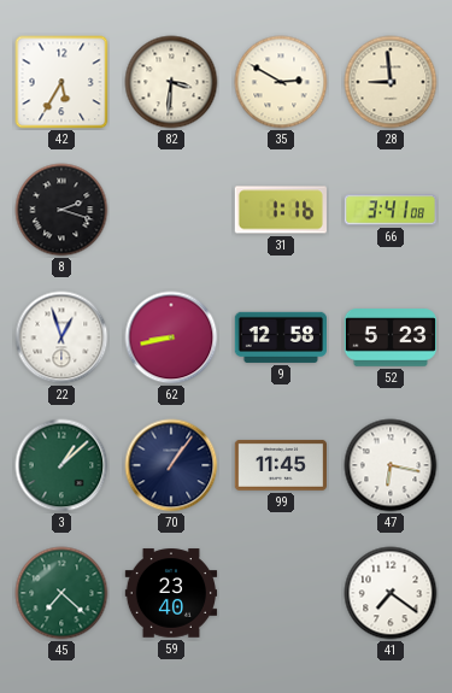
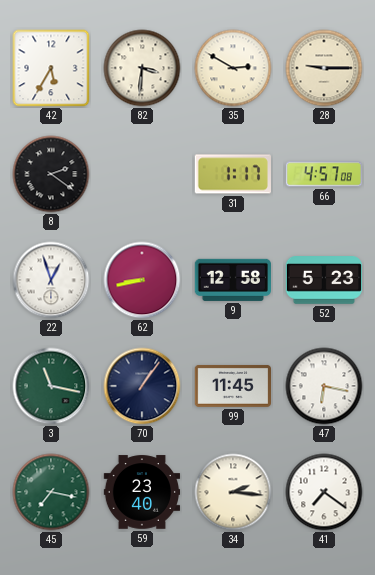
28: 8:59 -> 9:15 (324, 68)
8: 2:18 -> 2:21 (51, 174)
31: 1:16 -> 1:17 (232, 174)
66: 3:41 -> 4:57 (324, 174)
3: 1:08 -> 11:17 (51, 386)
45: 7:22 -> 7:17 (51, 492)
34: none -> 2:16 (233, 492)
